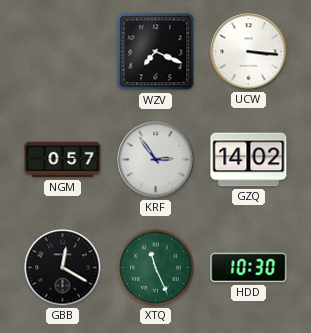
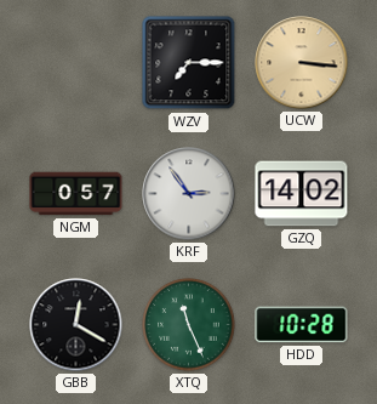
WZV: 7:19 -> 7:15 (189, 63)
UCW dial: white -> champagne (302, 63)
HDD: 10:30 -> 10:28 (302, 325)
